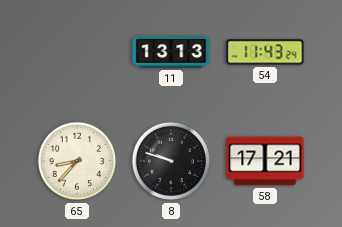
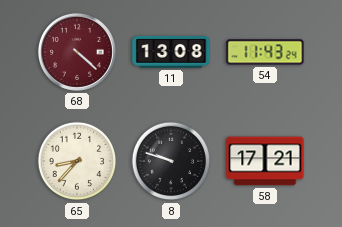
68: none -> 4:22 (77, 52)
11: 13:13 -> 13:08 (171, 53)
